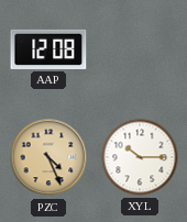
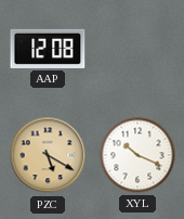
PZC: 4:26 -> 5:20 (48, 155)
XYL: 10:15 -> 10:19 (137, 155)
